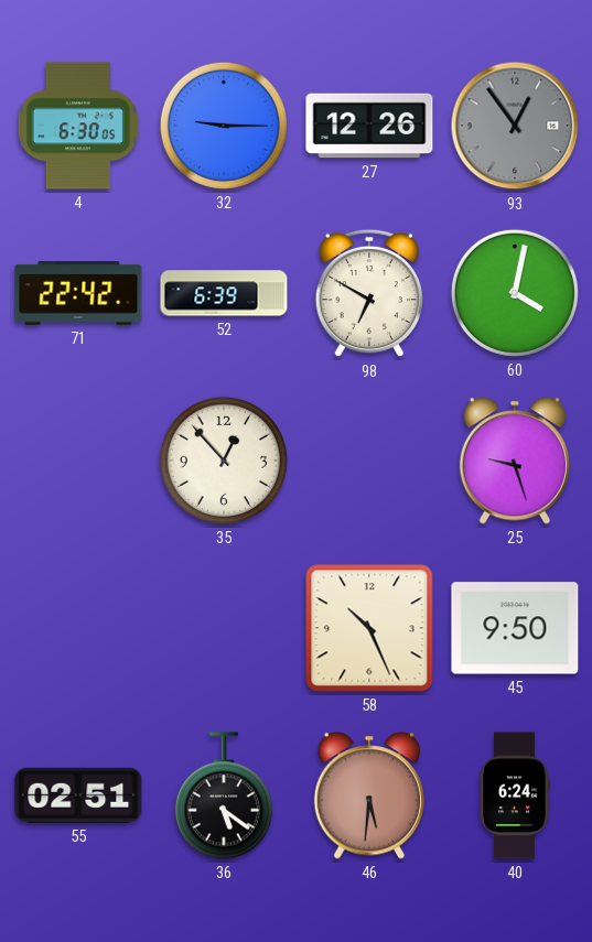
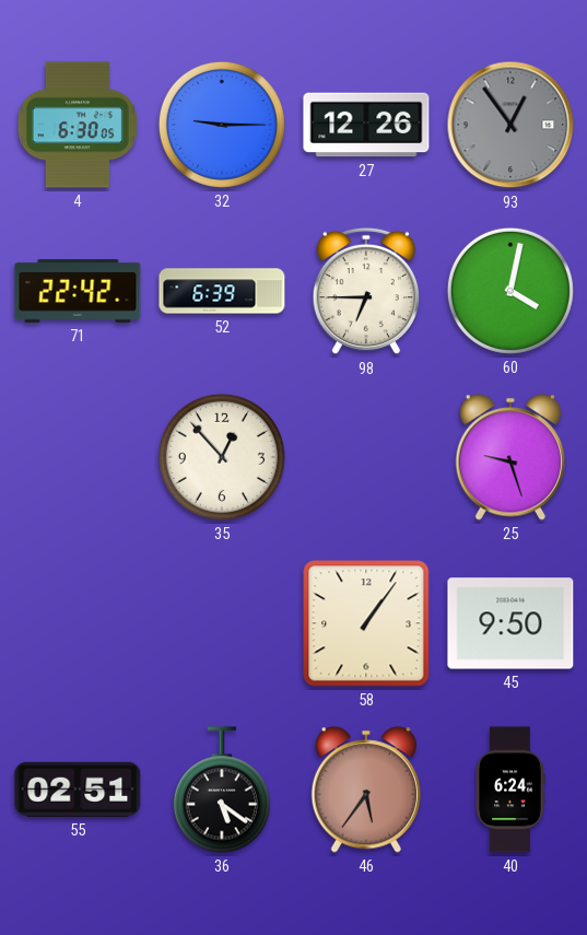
98: 6:50 -> 6:45 (366, 291)
58: 10:26 -> 1:06 (366, 623)
46: 5:31 -> 5:36 (366, 790)
